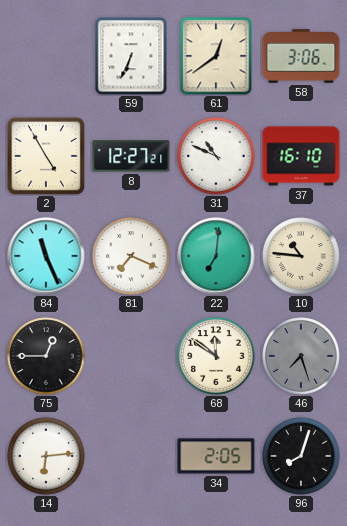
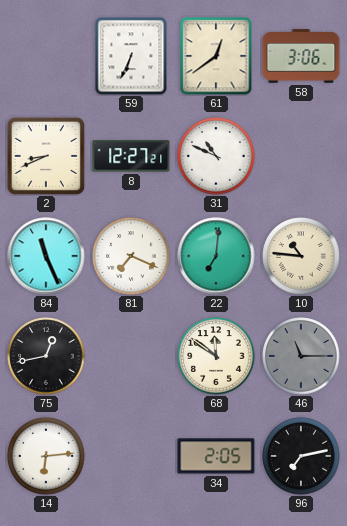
2: 4:55 -> 8:41 (46, 156)
37: 16:10 -> none (301, 156)
75: 12:45 -> 12:43 (46, 356)
46: 7:27 -> 11:15 (301, 356)
96: 8:03 -> 7:13 (301, 456)
